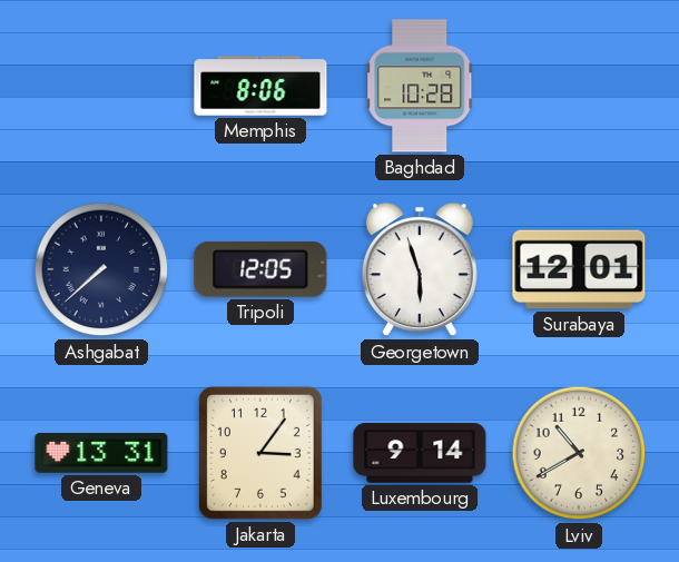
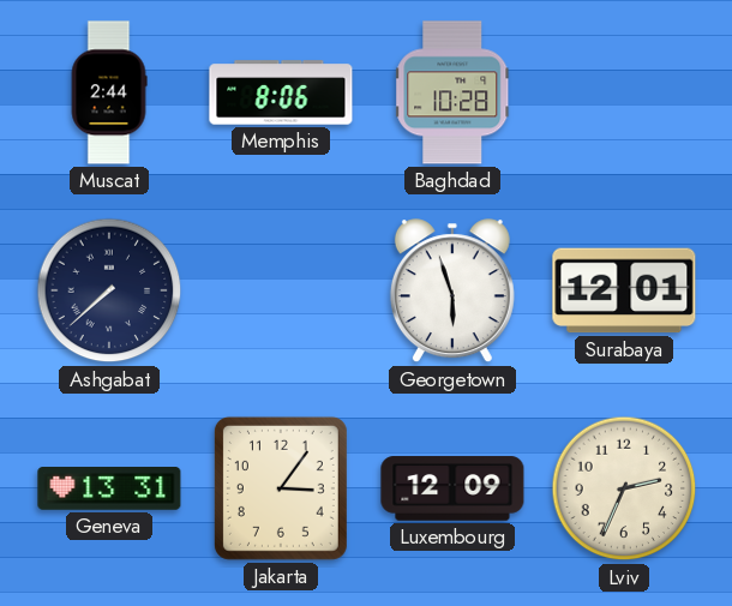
Muscat: none -> 2:44 (109, 92)
Tripoli: 12:05 -> none (260, 269)
Luxembourg: 9:14 -> 12:09 (452, 488)
Lviv: 10:40 -> 2:34 (624, 488)
